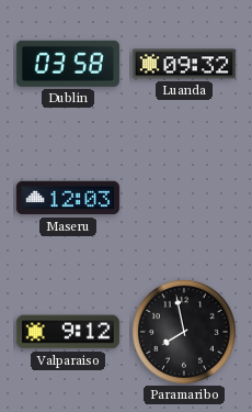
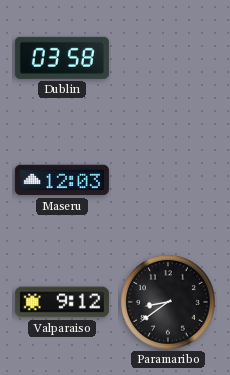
Luanda: 09:32 -> none (184, 64)
Paramaribo: 7:58 -> 8:39 (168, 302)
